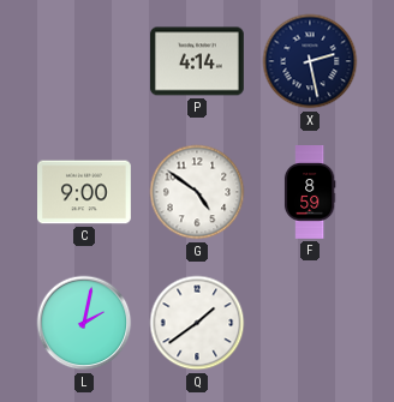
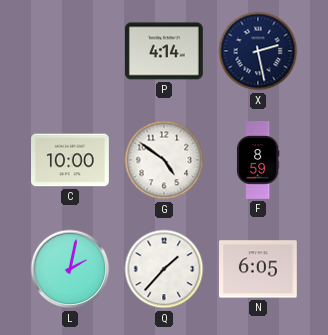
C: 9:00 -> 10:00 (71, 160)
Q: 1:39 -> 1:37 (164, 269)
N: none -> 6:05 (259, 269)
